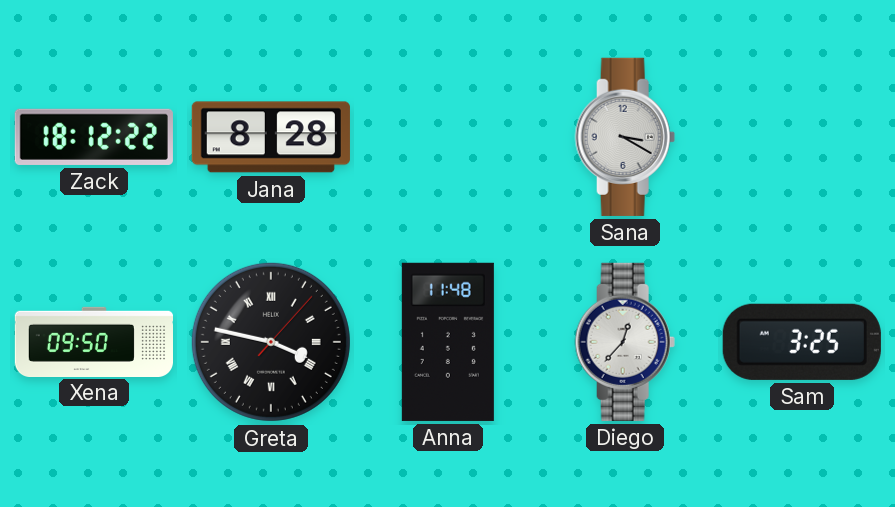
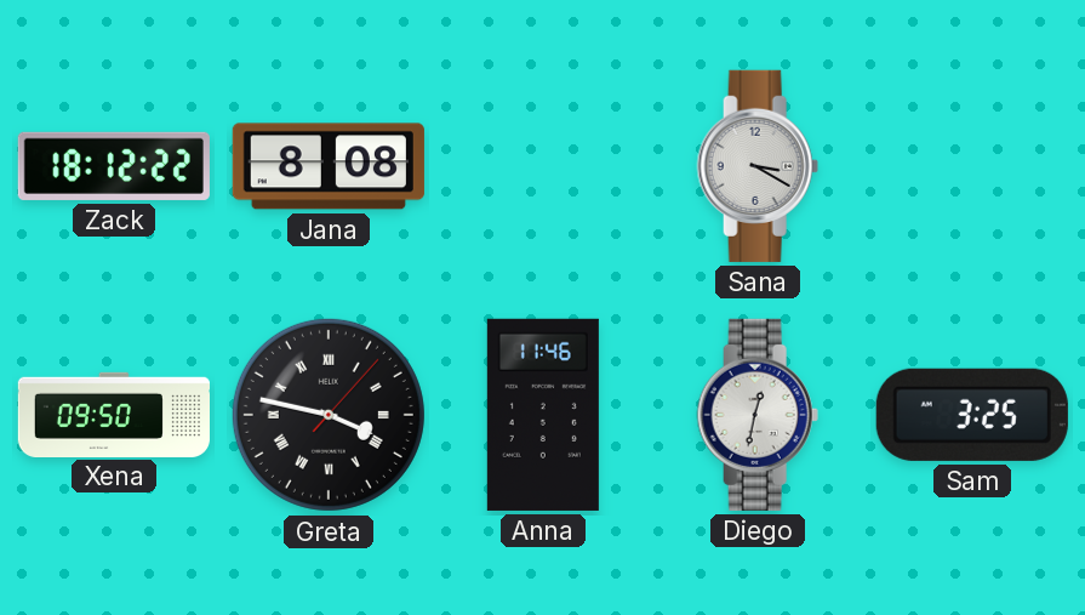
Jana: 8:28 -> 8:08 (329, 166)
Anna: 11:48 -> 11:46 (543, 415)
Diego: 12:37 -> 12:32 (758, 415)
